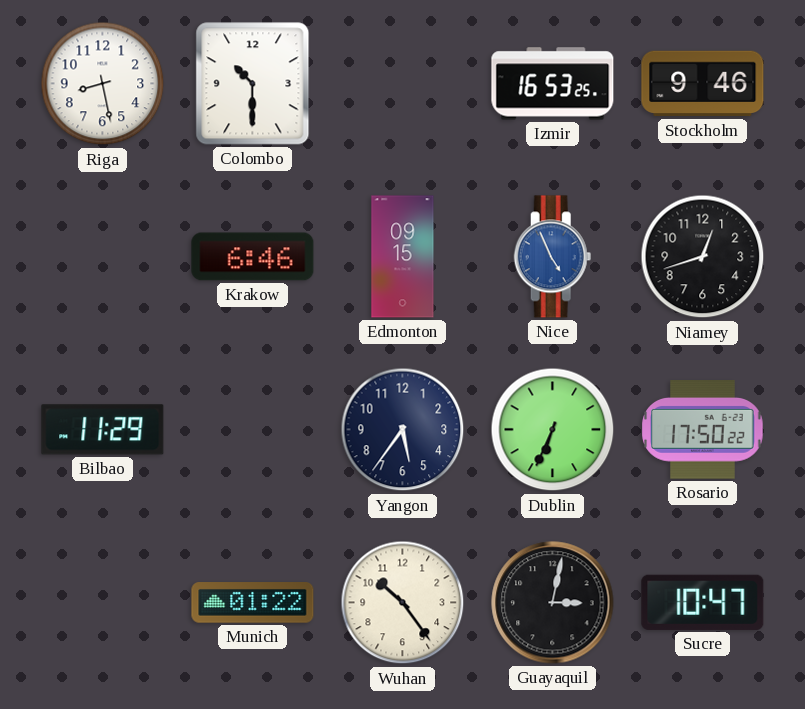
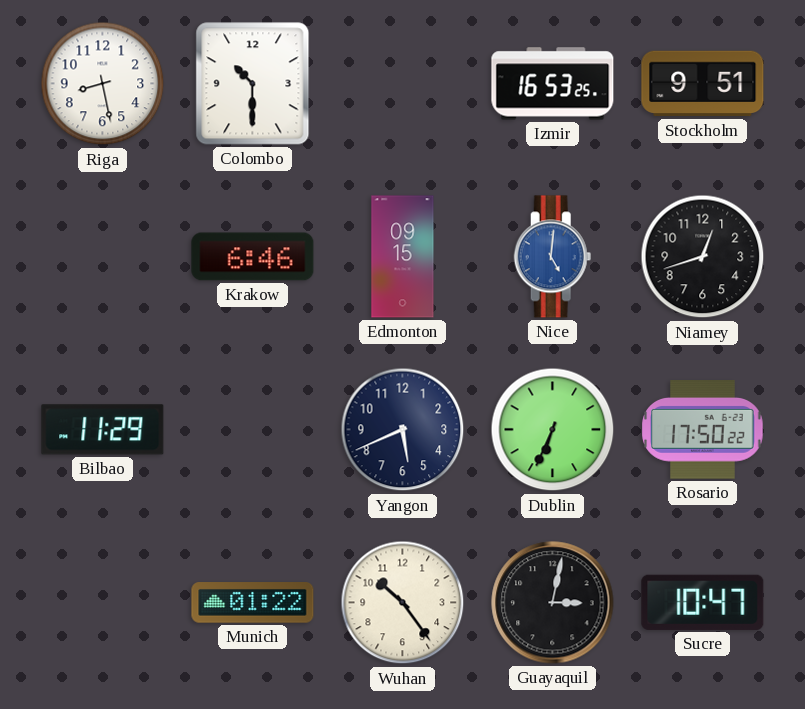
Stockholm: 9:46 -> 9:51 (703, 84)
Nice: 4:56 -> 5:01 (553, 257)
Yangon: 5:36 -> 5:41 (403, 430)
